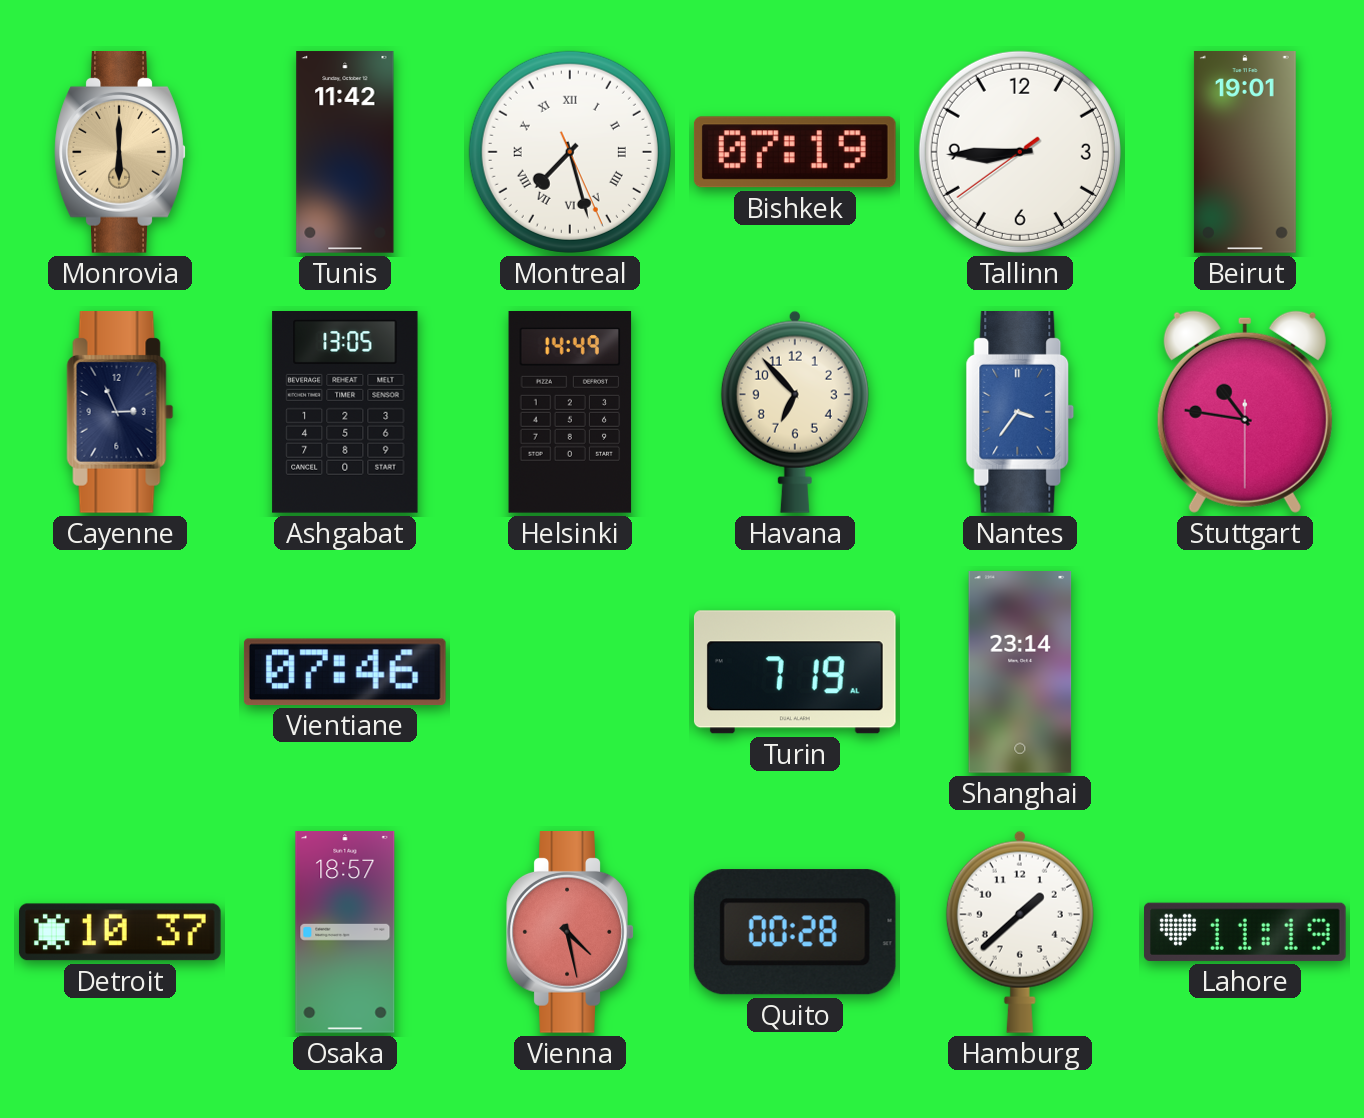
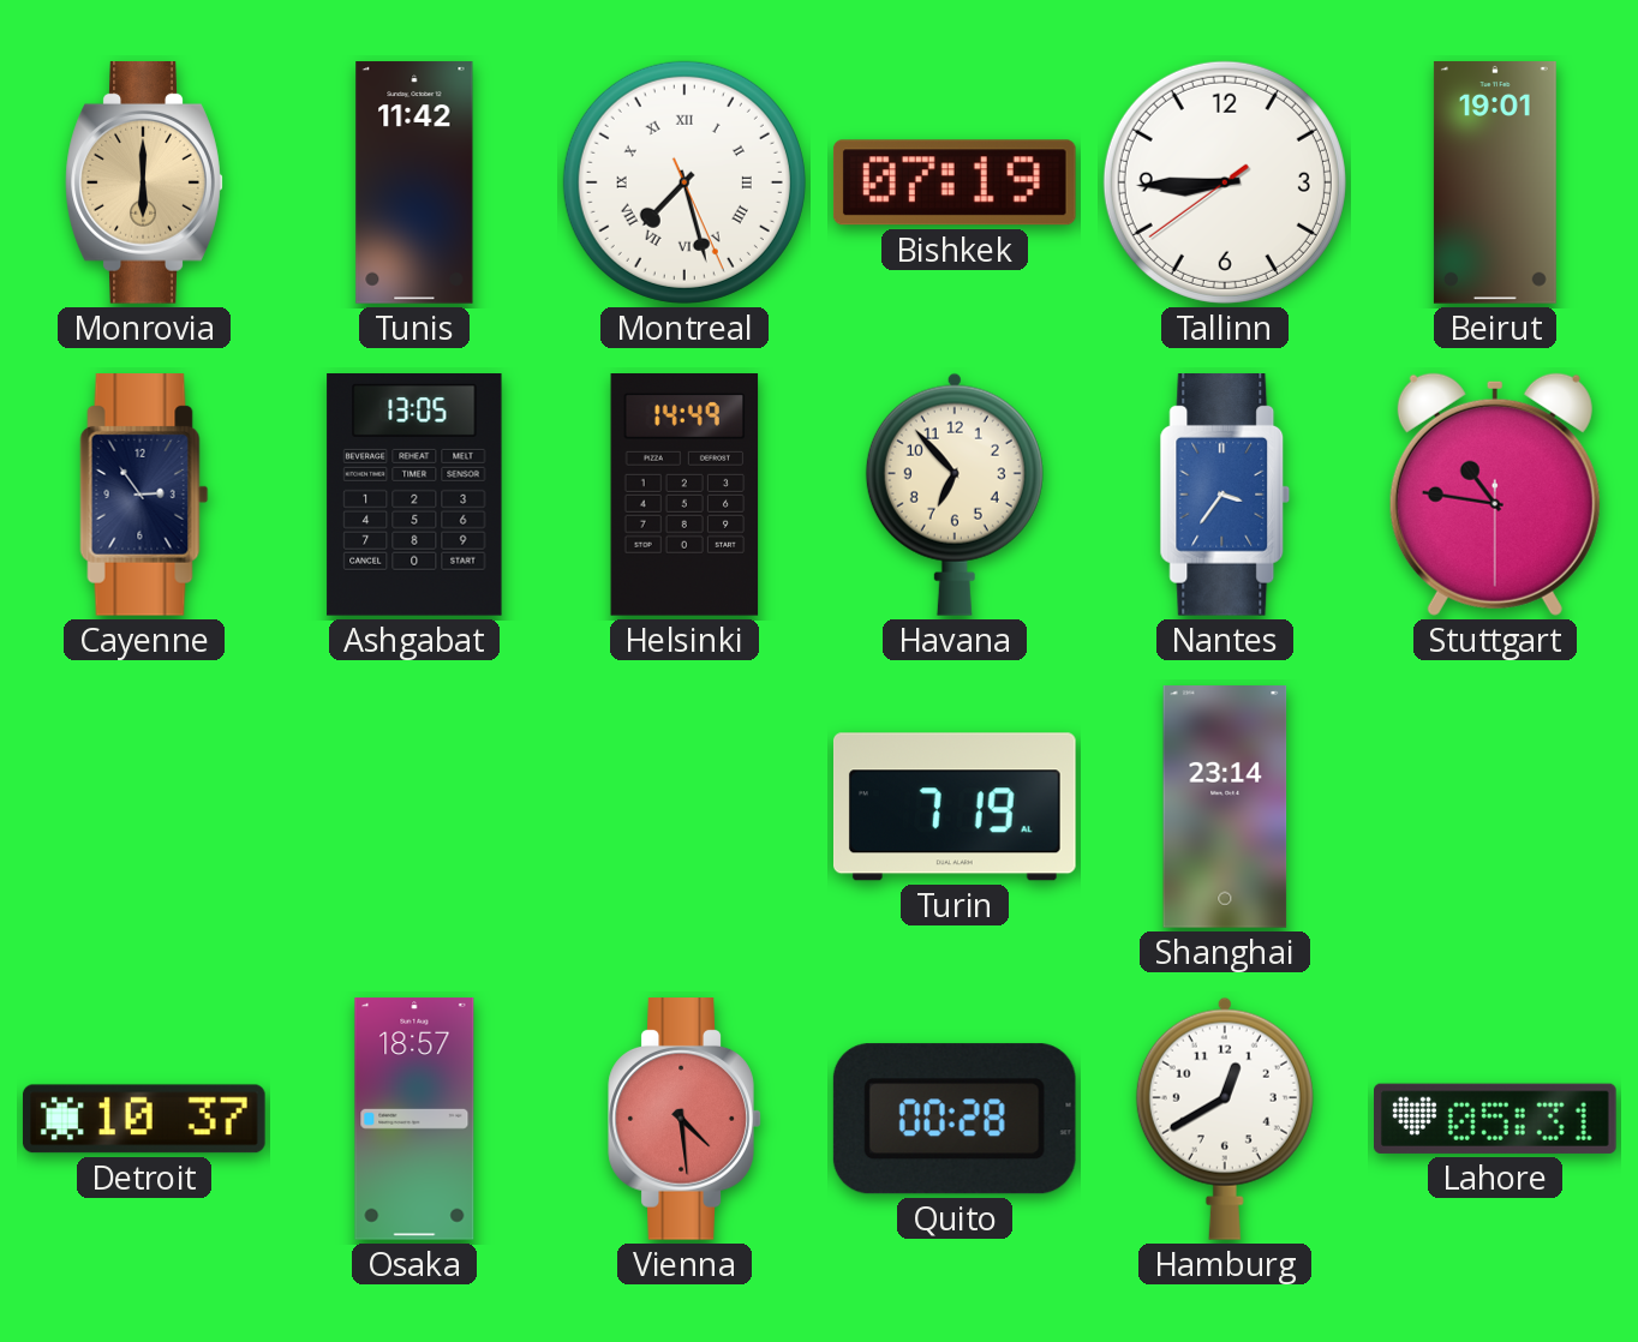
Cayenne: 2:56 -> 2:54 (144, 496)
Vientiane: 07:46 -> none (345, 672)
Vienna: 4:28 -> 4:29 (685, 1120)
Hamburg: 1:38 -> 12:40 (1225, 1119)
Lahore: 11:19 -> 05:31 (1496, 1119)
